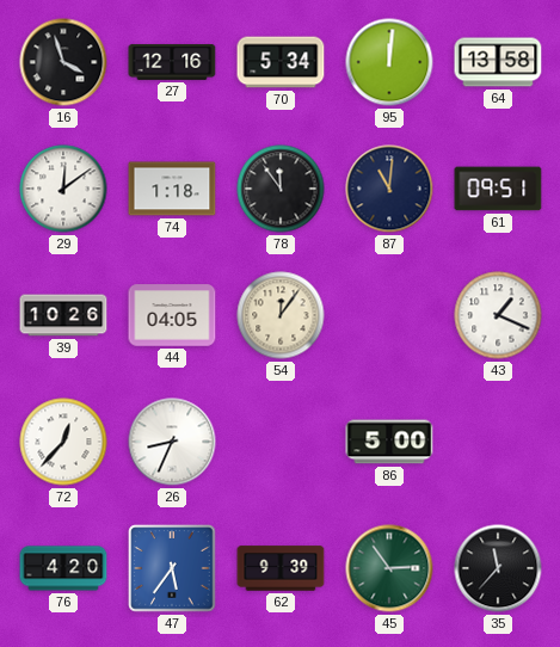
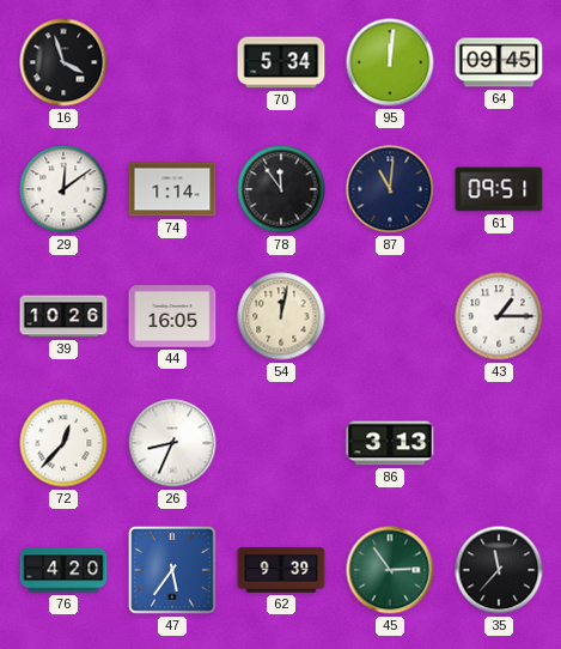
27: 12:16 -> none (172, 62)
64: 13:58 -> 09:45 (499, 62)
74: 1:18 -> 1:14 (172, 189)
44: 04:05 -> 16:05 (172, 316)
54: 12:06 -> 12:02 (281, 316)
43: 1:19 -> 1:15 (499, 316)
86: 5:00 -> 3:13 (390, 443)
